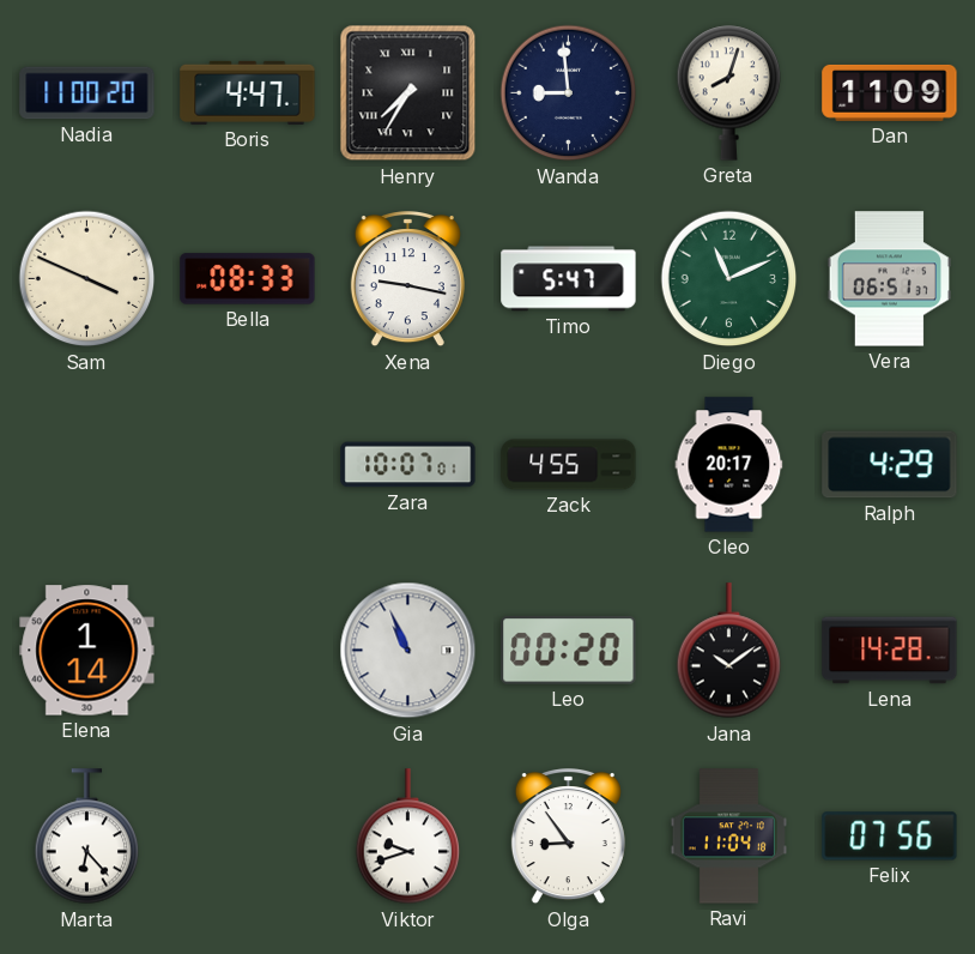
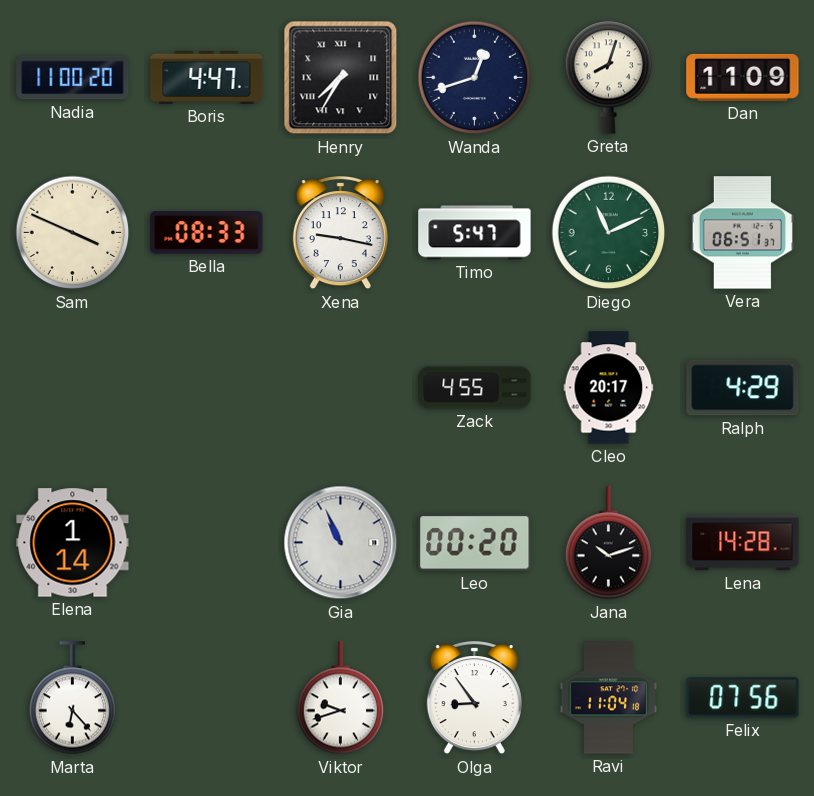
Wanda: 8:59 -> 12:42 (475, 78)
Zara: 10:07 -> none (408, 465)
Jana: 10:09 -> 10:12 (609, 543)
